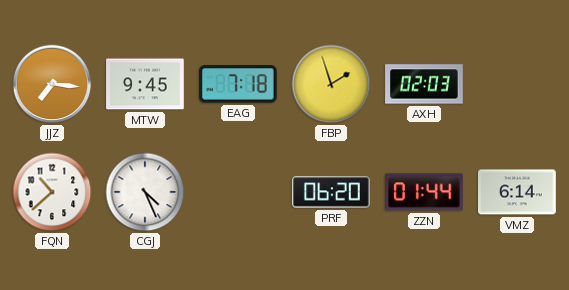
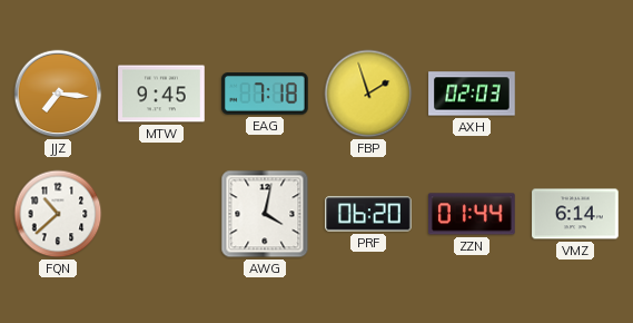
CGJ: 4:26 -> none (145, 192)
AWG: none -> 4:02 (265, 214)
